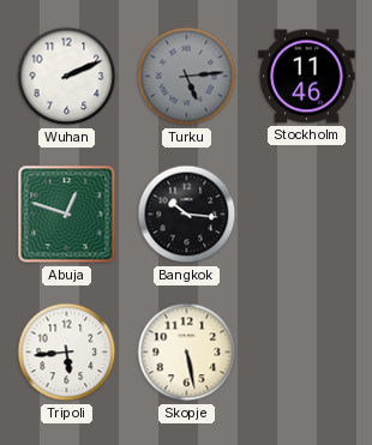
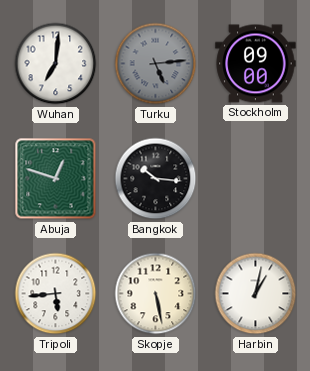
Wuhan: 2:11 -> 7:01 (56, 64)
Stockholm: 11:46 -> 09:00 (256, 64)
Harbin: none -> 1:02 (256, 294)
